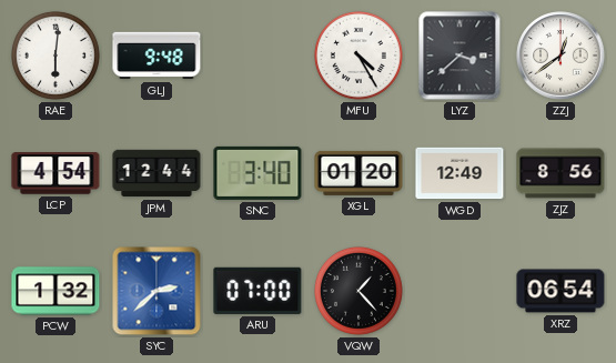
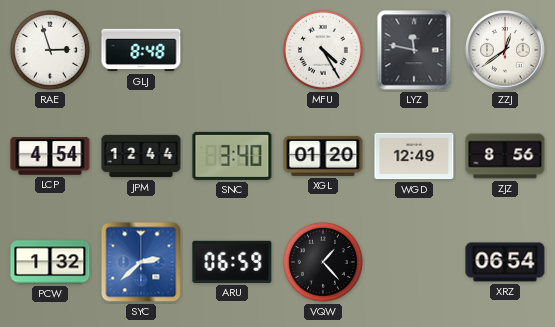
RAE: 6:01 -> 2:57 (50, 50)
GLJ: 9:48 -> 8:48 (141, 50)
LYZ: 3:38 -> 11:47 (414, 50)
ARU: 07:00 -> 06:59 (232, 262)
